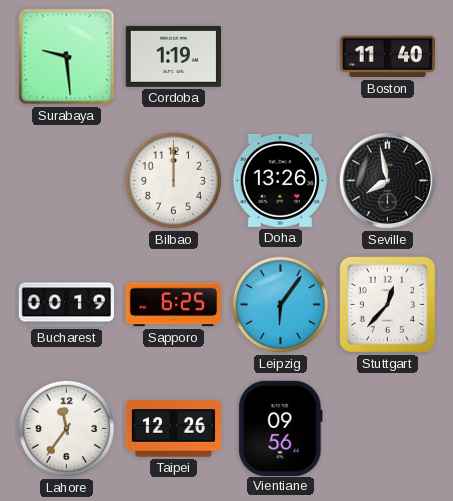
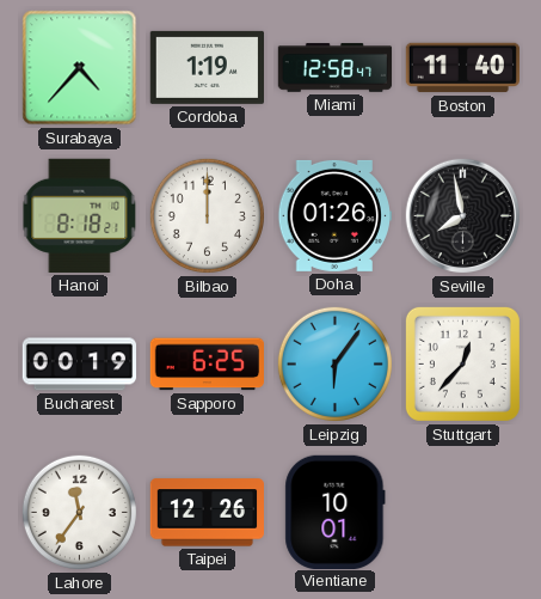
Surabaya: 9:29 -> 4:37 (80, 68)
Miami: none -> 12:58 (336, 68)
Hanoi: none -> 8:18 (80, 215)
Doha: 13:26 -> 01:26 (334, 215)
Vientiane: 09:56 -> 10:01 (336, 512)
